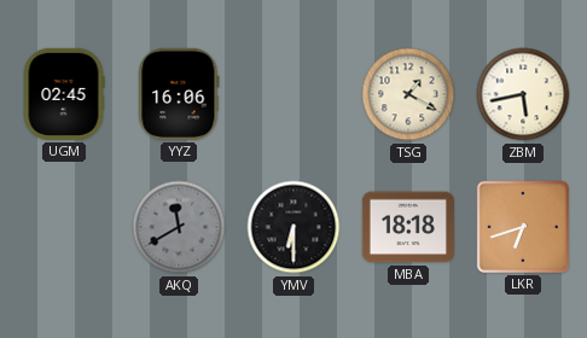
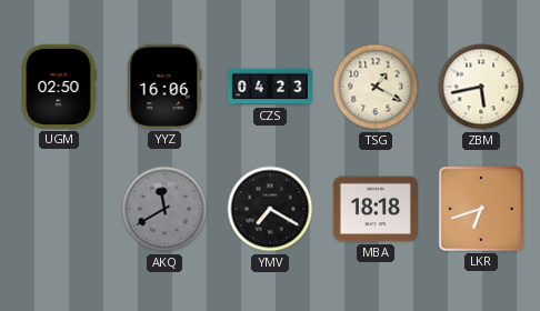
UGM: 02:45 -> 02:50 (59, 87)
CZS: none -> 04:23 (270, 87)
YMV: 6:30 -> 7:20 (270, 209)
